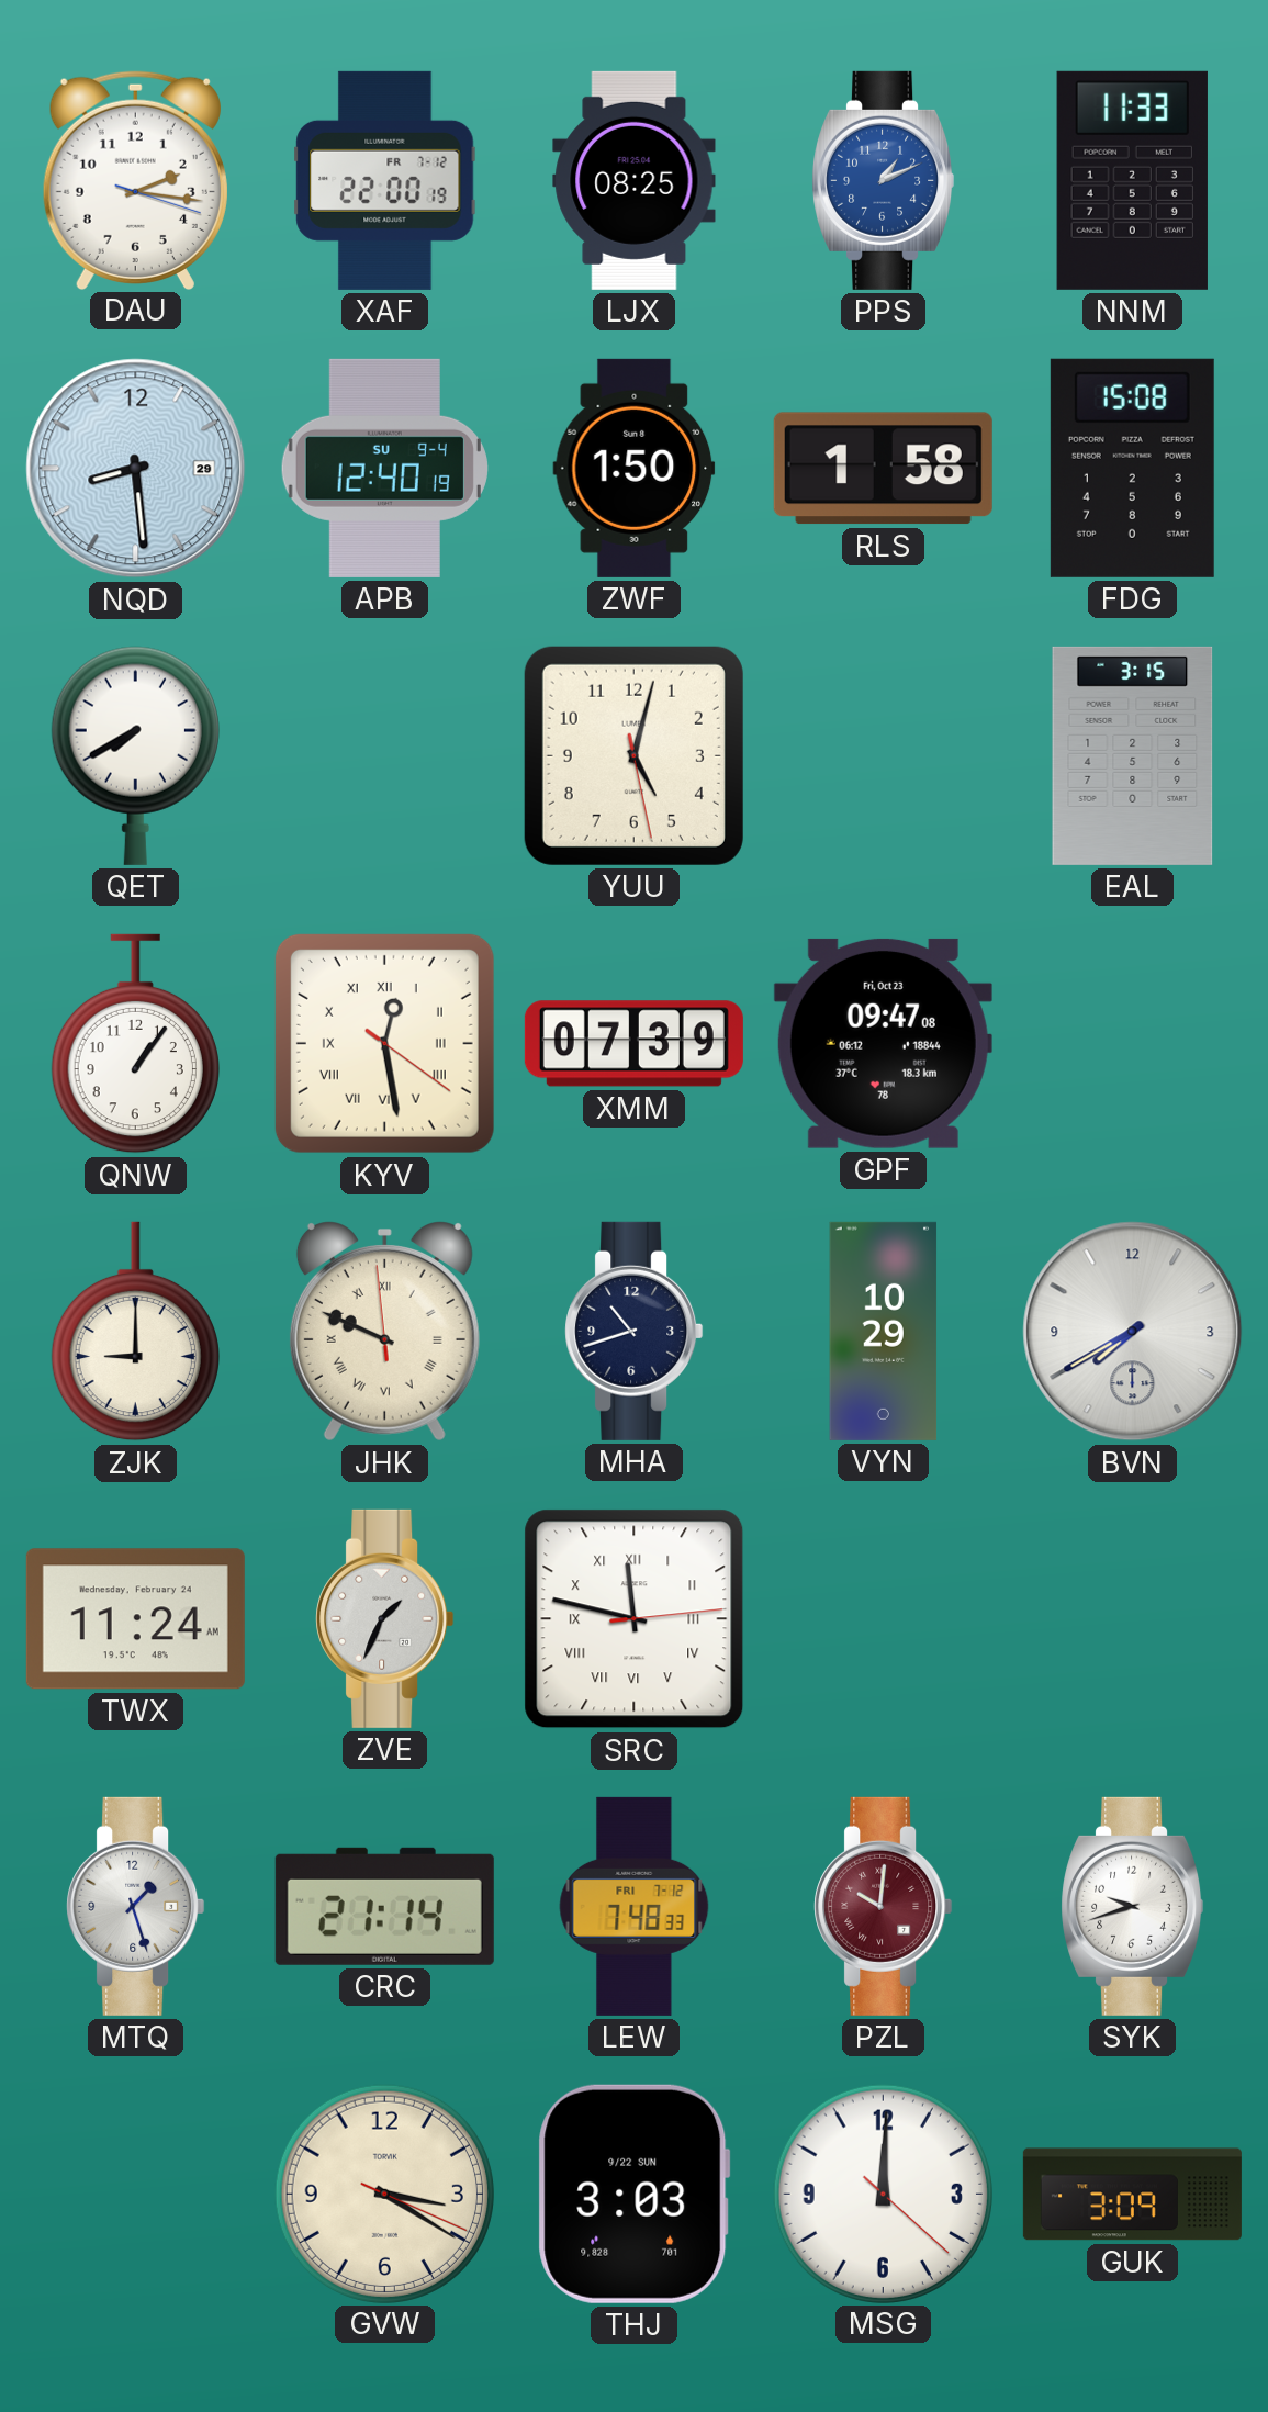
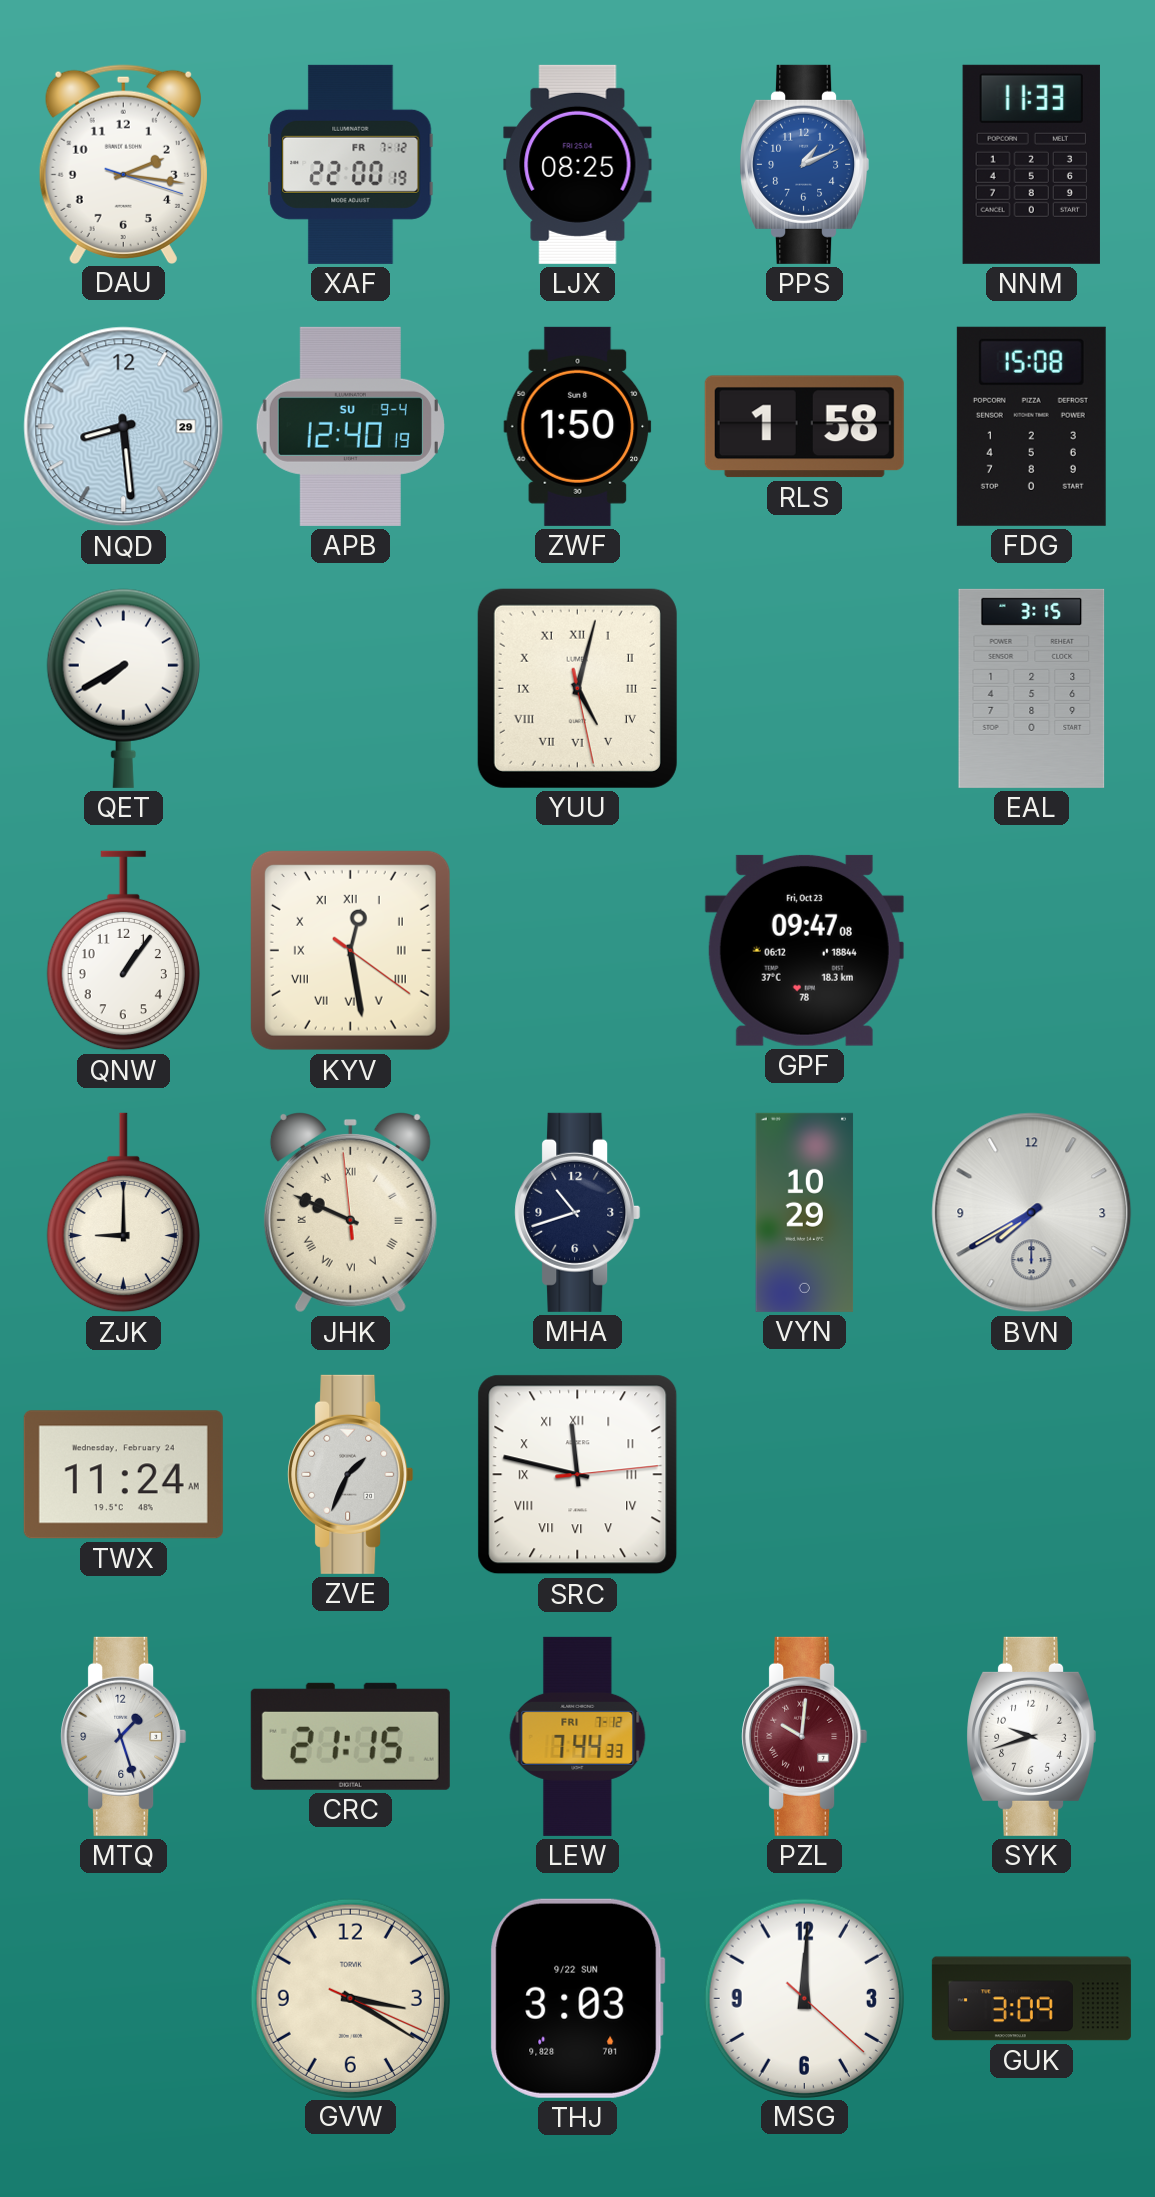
YUU numerals: Arabic -> Roman (577, 688)
XMM: 07:39 -> none (633, 1044)
CRC: 21:14 -> 21:15 (350, 1736)
LEW: 7:48 -> 7:44 (578, 1736)
